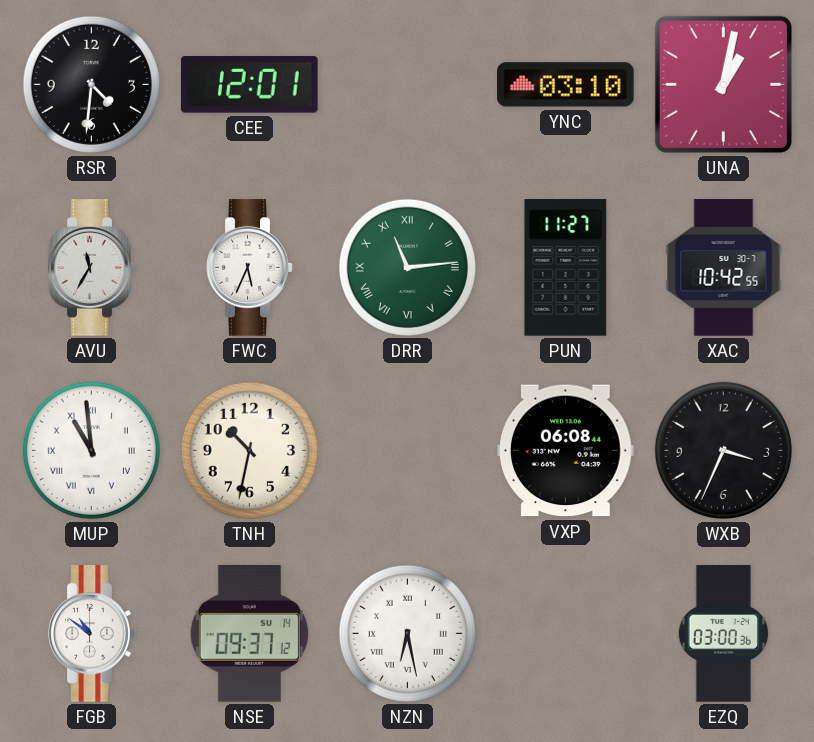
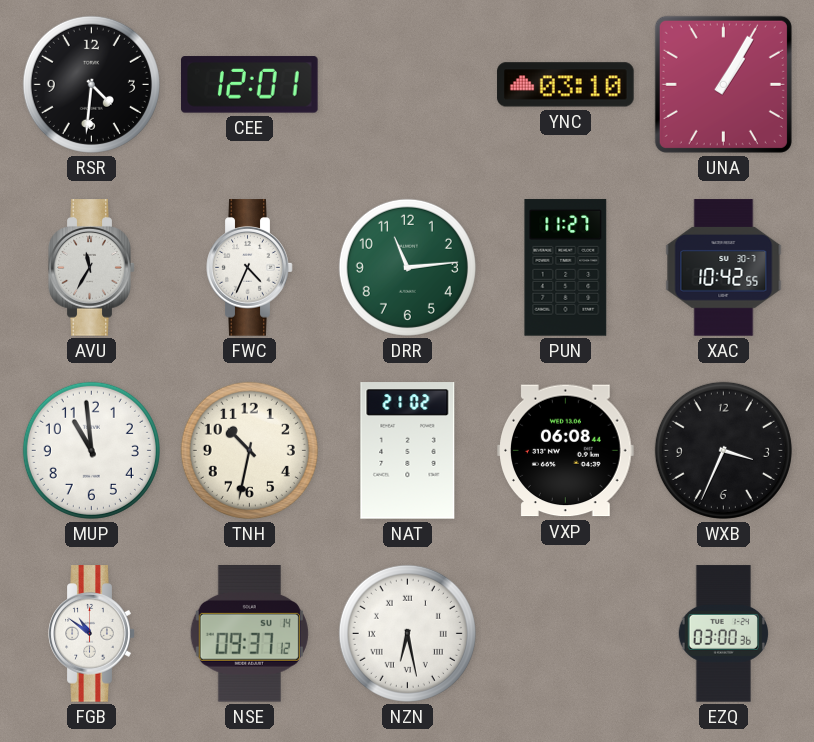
UNA: 1:02 -> 1:05 (723, 84)
FWC: 5:34 -> 4:34 (250, 268)
DRR numerals: Roman -> Arabic (407, 267)
MUP numerals: Roman -> Arabic (91, 450)
NAT: none -> 21:02 (408, 451)
